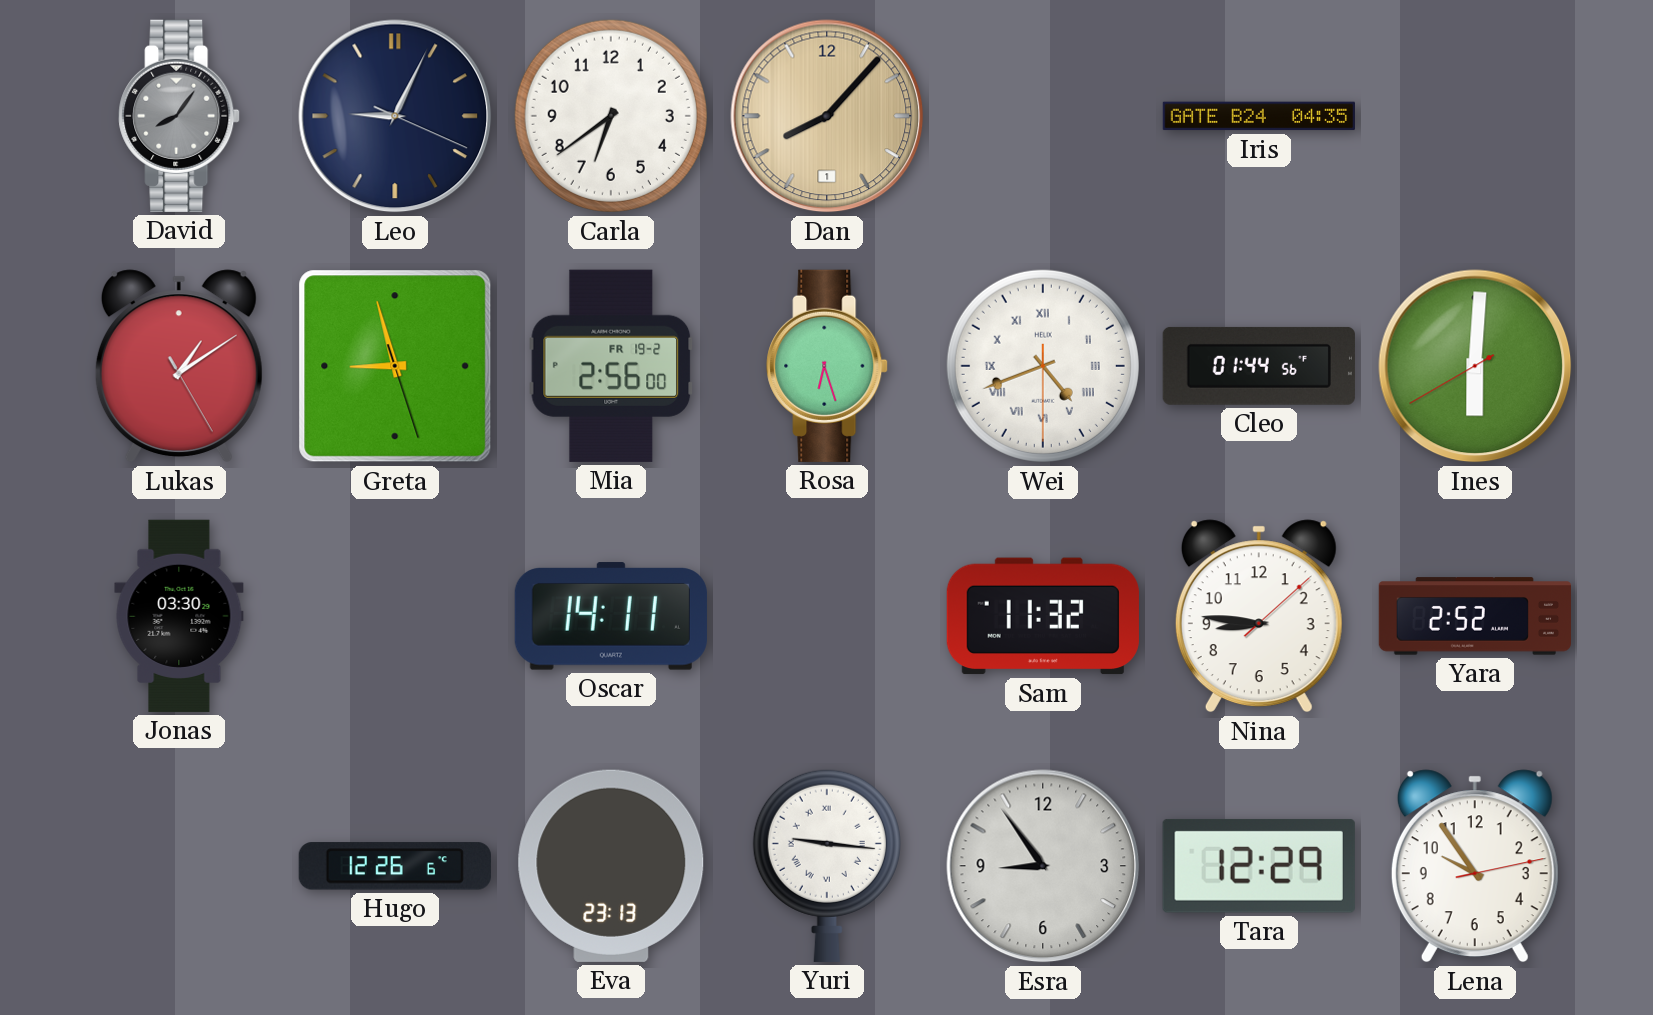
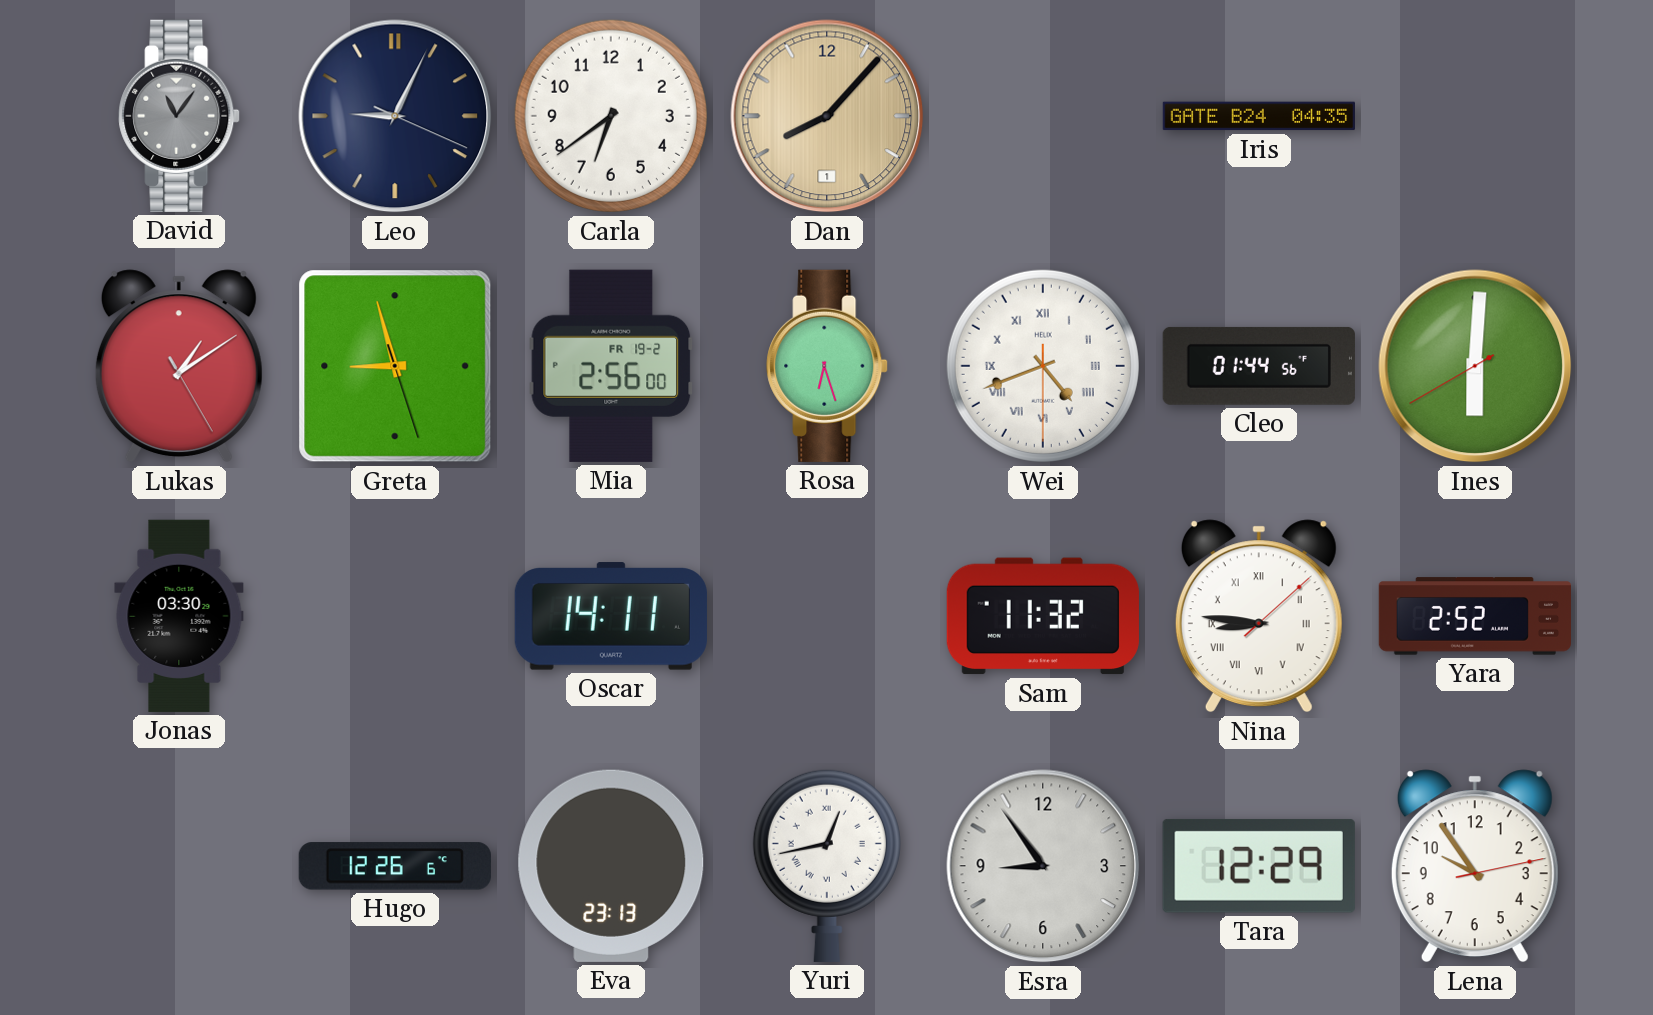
David: 8:06 -> 11:06 (179, 116)
Nina numerals: Arabic -> Roman (1259, 616)
Yuri: 9:16 -> 12:43 (827, 865)
